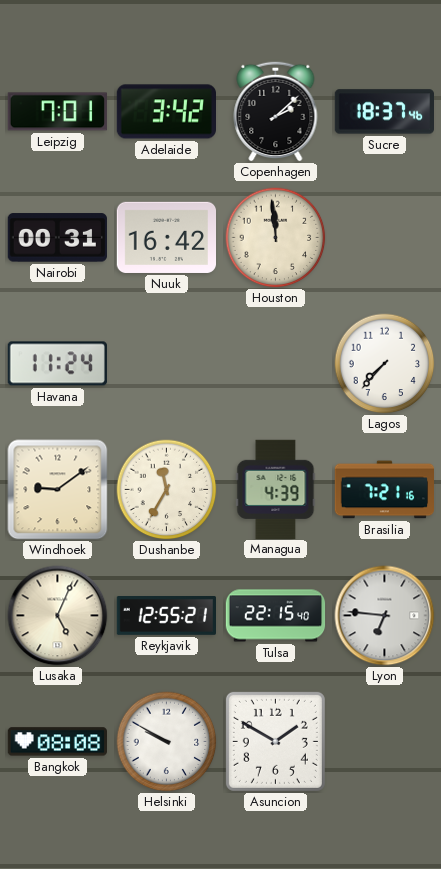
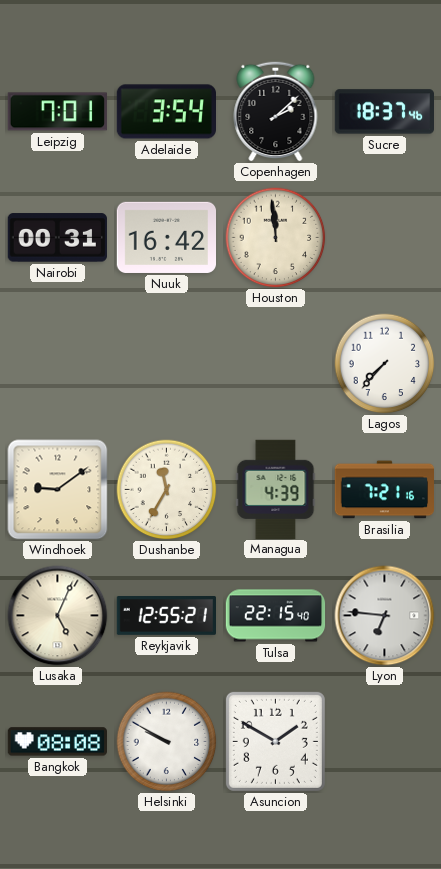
Adelaide: 3:42 -> 3:54 (166, 112)
Havana: 11:24 -> none (57, 364)
